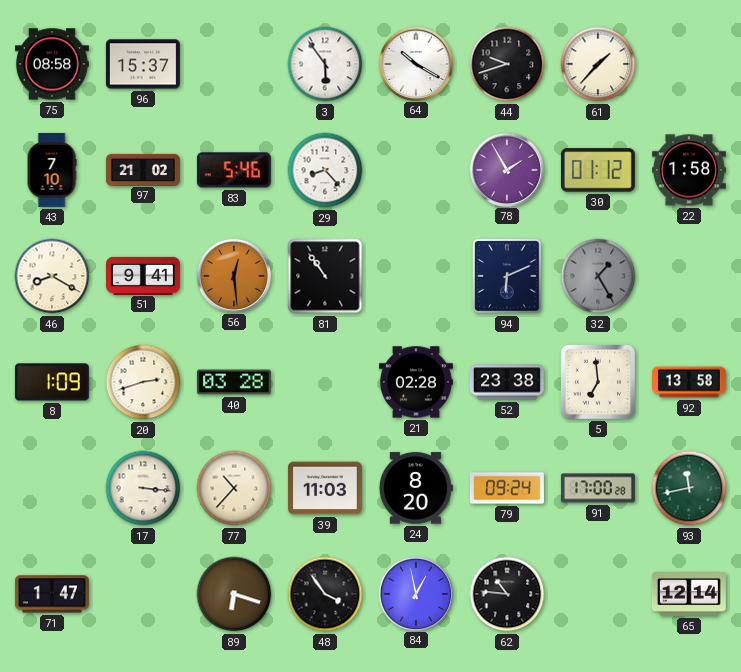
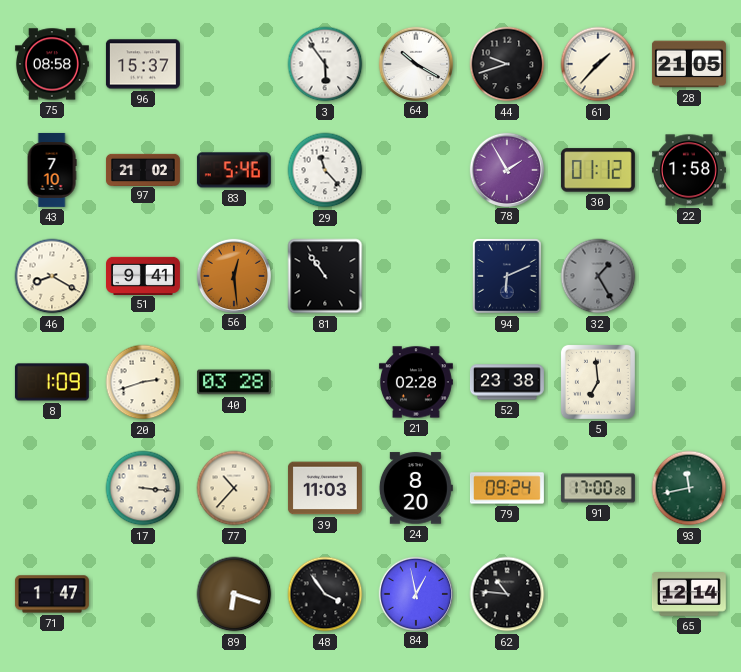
28: none -> 21:05 (689, 64)
29: 8:23 -> 11:23 (325, 170)
92: 13:58 -> none (689, 382)
